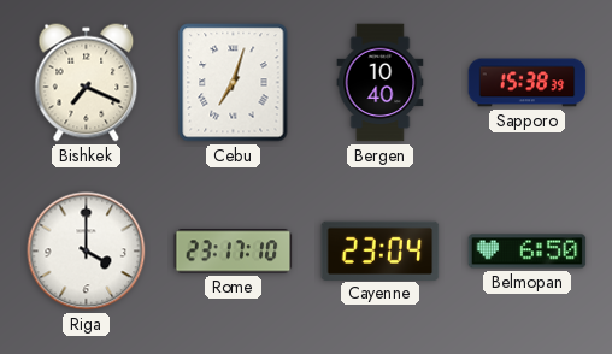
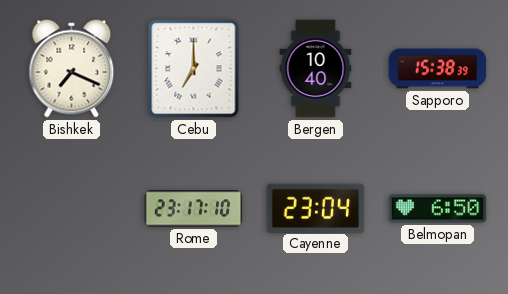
Cebu: 7:03 -> 7:00 (194, 69)
Riga: 4:00 -> none (87, 252)
